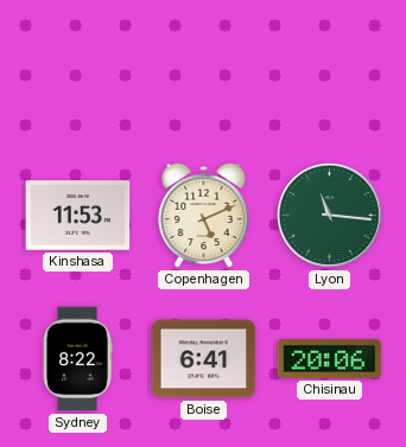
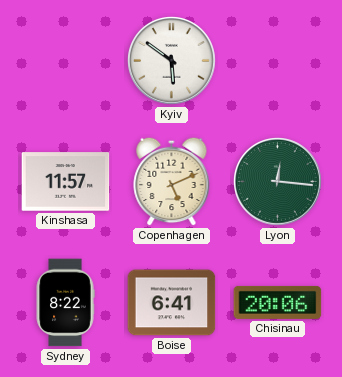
Kyiv: none -> 5:51 (172, 61)
Kinshasa: 11:53 -> 11:57 (66, 182)
Lyon: 11:16 -> 12:16 (278, 182)
